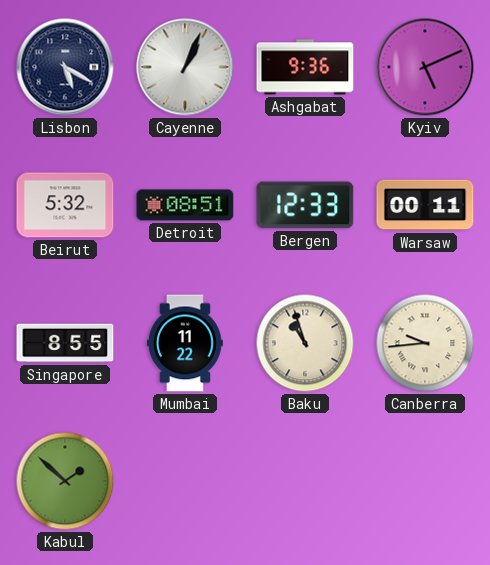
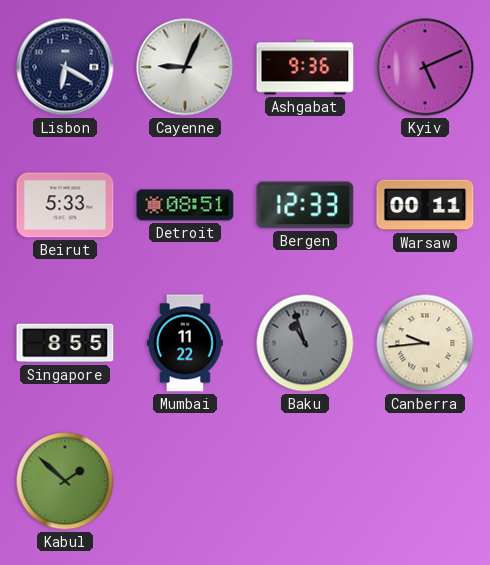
Lisbon: 5:20 -> 6:20 (65, 67)
Cayenne: 1:04 -> 9:04 (185, 67)
Beirut: 5:32 -> 5:33 (65, 205)
Baku dial: cream -> grey (305, 343)
